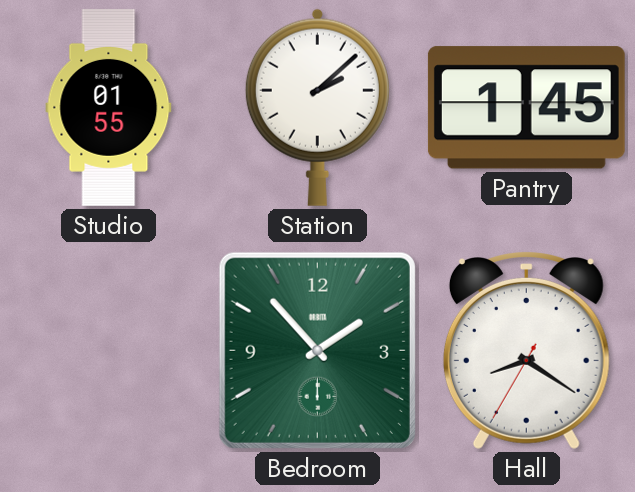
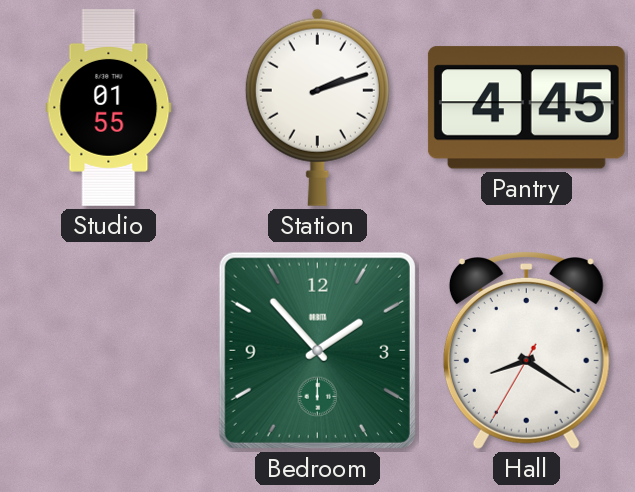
Station: 2:08 -> 2:12 (317, 107)
Pantry: 1:45 -> 4:45 (526, 108)
